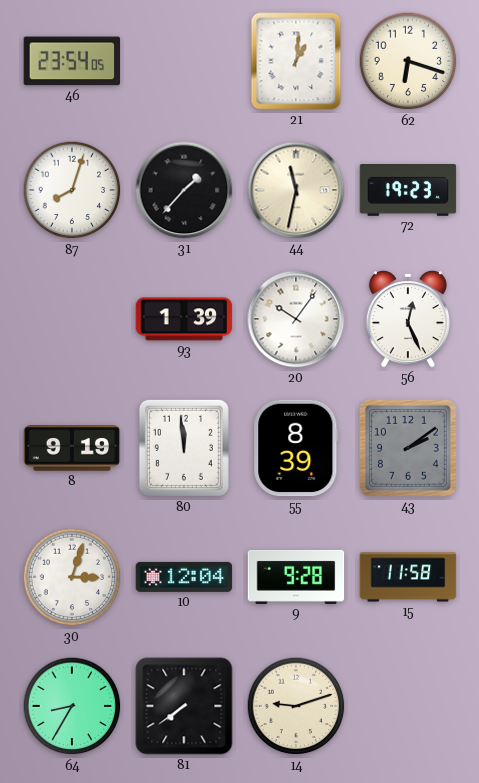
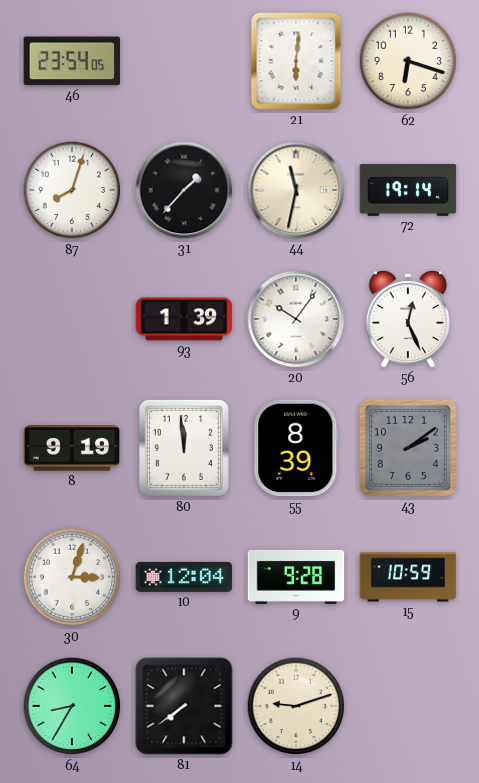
21: 1:01 -> 6:01 (296, 61)
72: 19:23 -> 19:14 (408, 190)
15: 11:58 -> 10:59 (408, 577)
